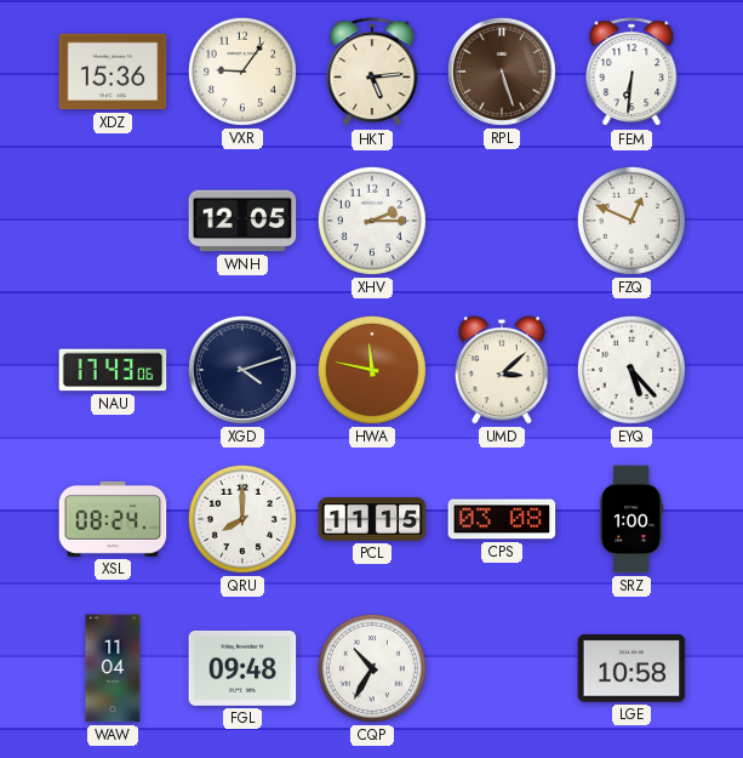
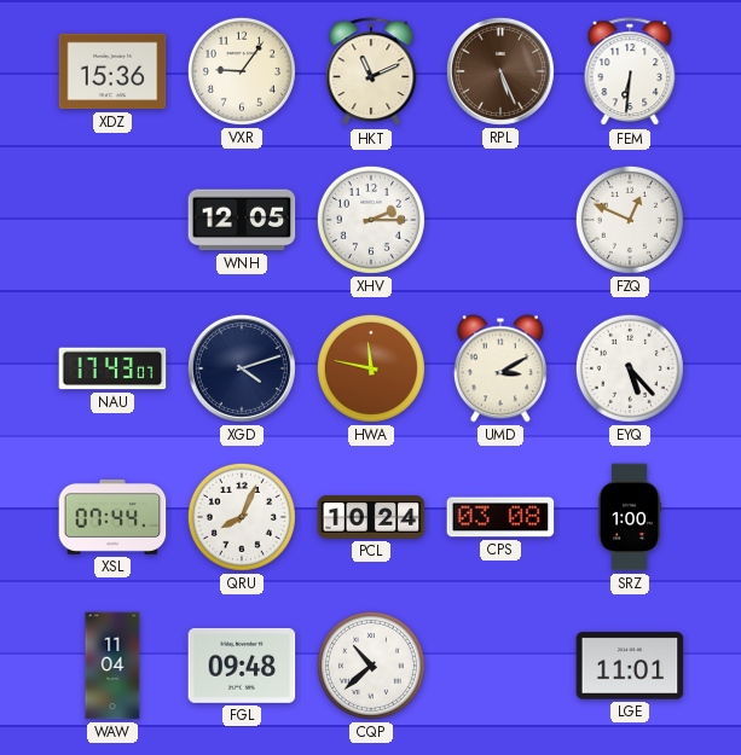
HKT: 5:14 -> 11:11 (371, 72)
RPL: 5:27 -> 5:26 (500, 71)
NAU: 17:43:06 -> 17:43:07 (112, 368)
UMD: 3:08 -> 3:10 (500, 368)
XSL: 08:24 -> 07:44 (112, 517)
QRU: 8:00 -> 8:04 (242, 517)
PCL: 11:15 -> 10:24 (371, 517)
CQP: 10:35 -> 10:38 (371, 666)
LGE: 10:58 -> 11:01 (630, 666)
